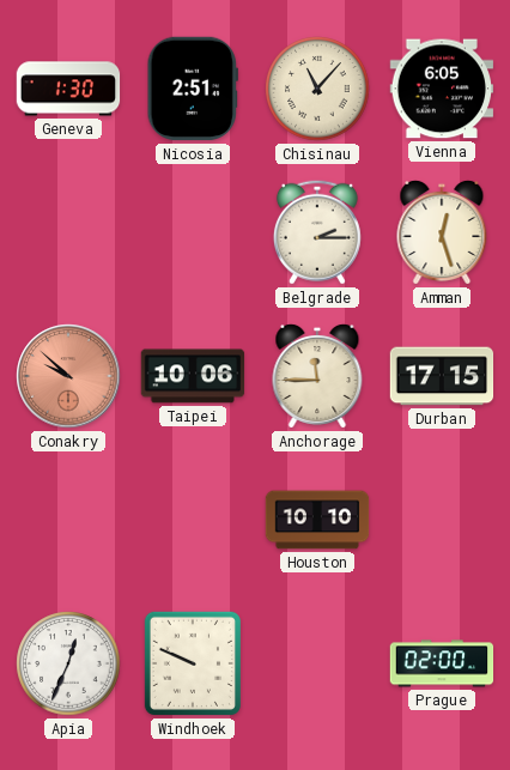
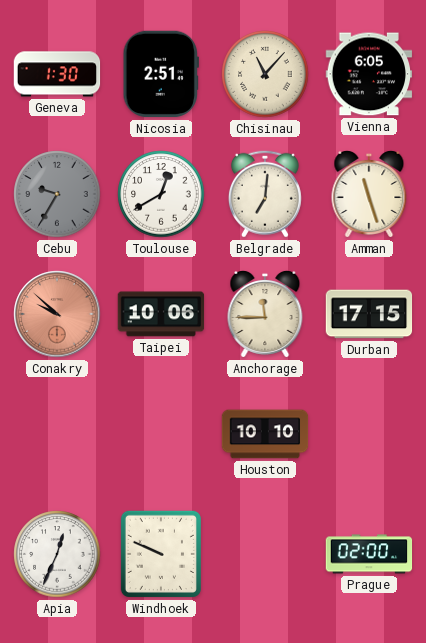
Cebu: none -> 9:35 (57, 194)
Toulouse: none -> 12:40 (161, 194)
Belgrade: 2:15 -> 7:01 (265, 194)
Amman: 12:27 -> 11:27 (369, 194)
